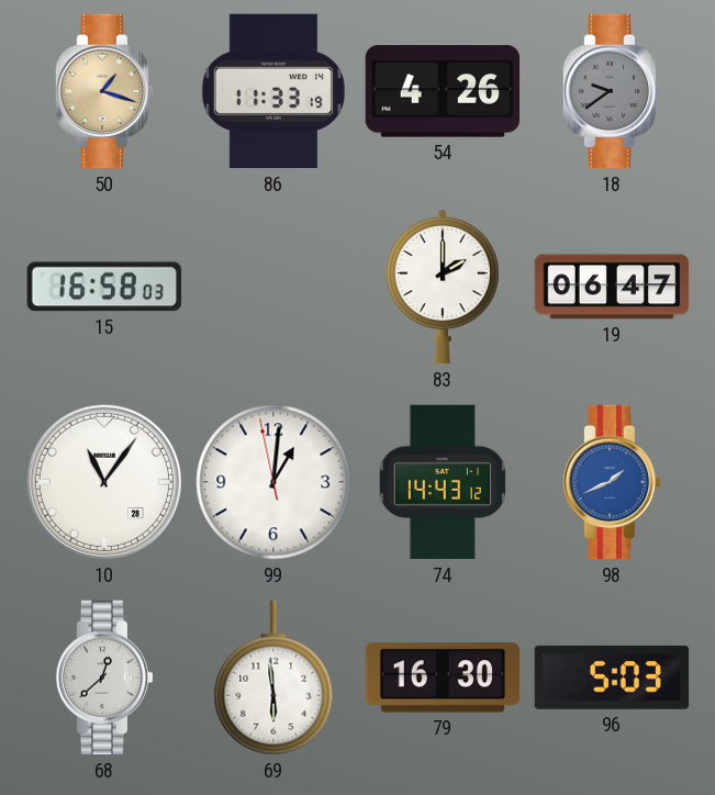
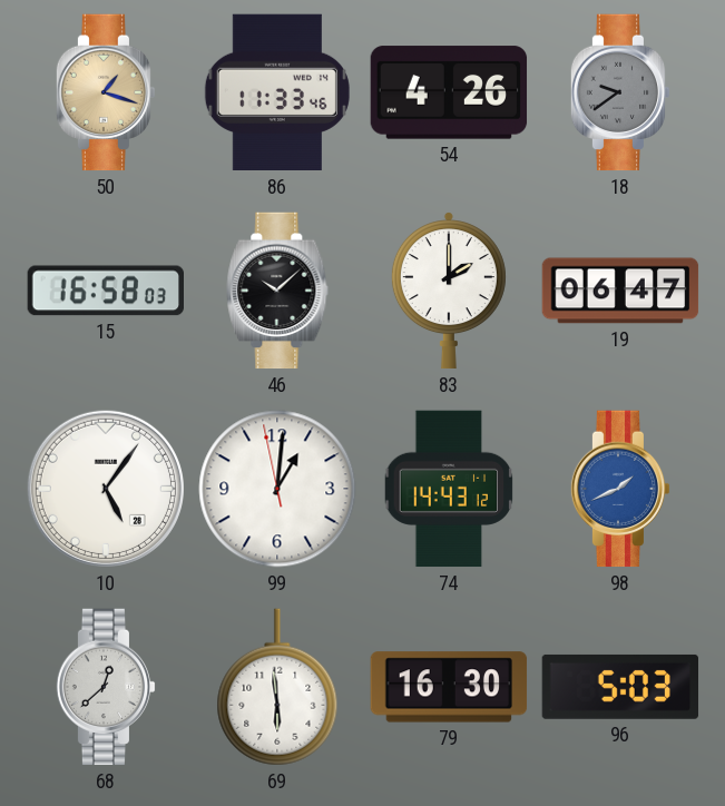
86: 11:33:19 -> 11:33:46 (277, 92)
46: none -> 10:08 (277, 291)
10: 11:06 -> 5:06 (106, 489)
